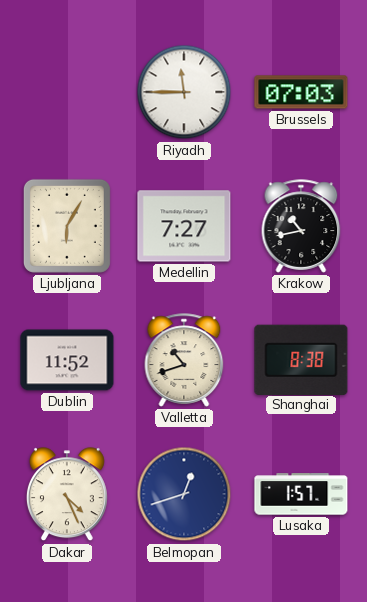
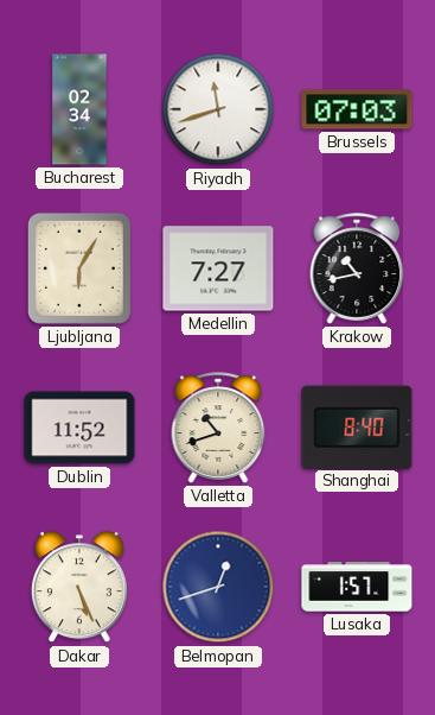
Bucharest: none -> 02:34 (79, 109)
Riyadh: 11:45 -> 11:42 (218, 109)
Shanghai: 8:38 -> 8:40 (357, 426)
Dakar: 4:26 -> 5:26 (79, 588)
